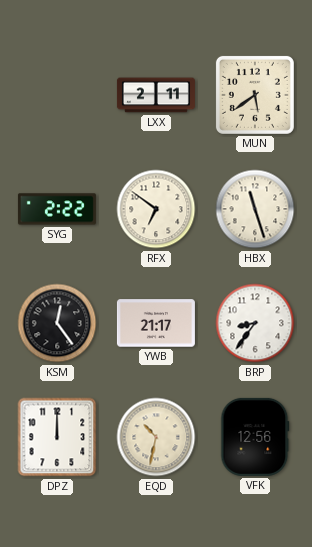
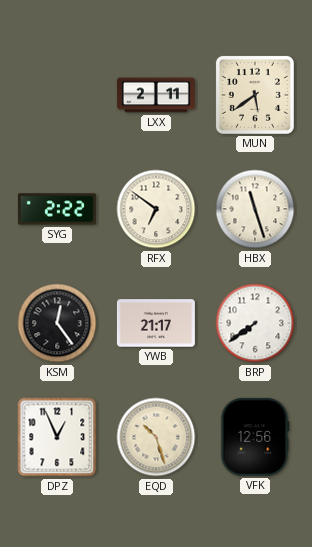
BRP: 8:36 -> 7:39 (255, 323)
DPZ: 12:00 -> 12:56 (57, 437)
EQD: 10:32 -> 10:27 (156, 437)
